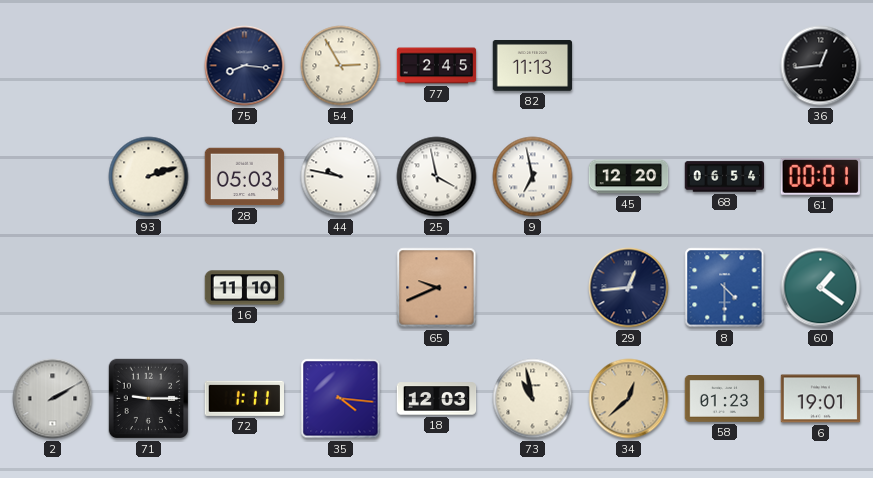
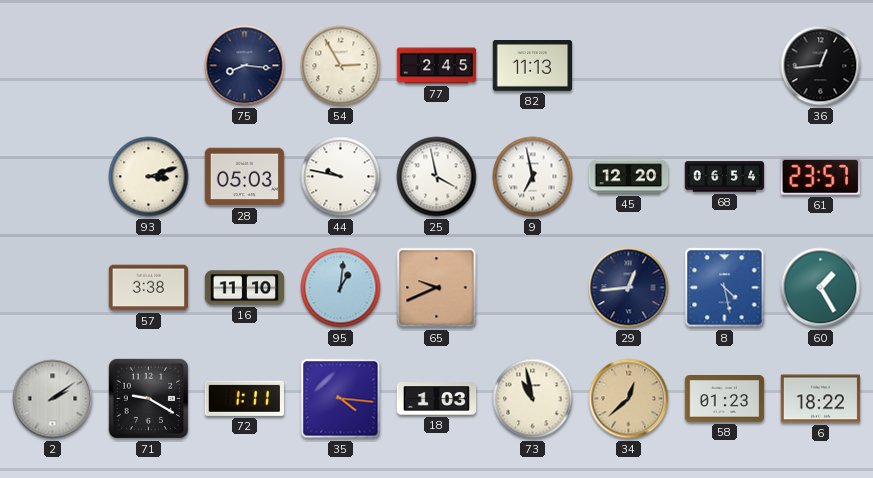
93: 2:12 -> 3:12 (149, 177)
61: 00:01 -> 23:57 (820, 176)
57: none -> 3:38 (149, 288)
95: none -> 1:01 (341, 288)
8: 4:30 -> 4:28 (725, 288)
60: 1:21 -> 1:25 (821, 288)
2: 2:10 -> 2:09 (53, 399)
71: 9:15 -> 9:20 (149, 399)
18: 12:03 -> 1:03 (437, 399)
6: 19:01 -> 18:22 (821, 399)
